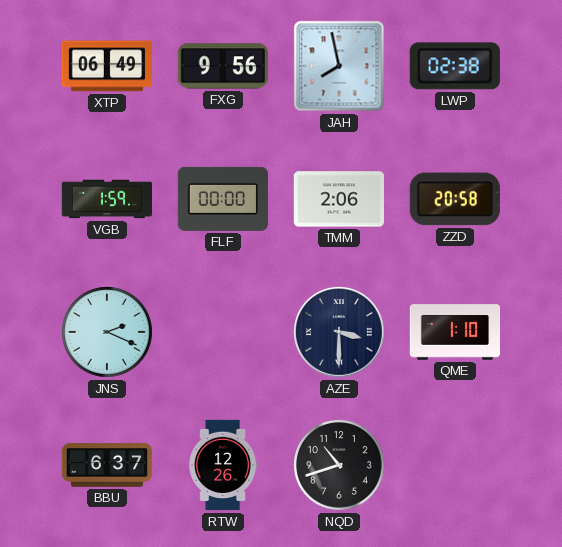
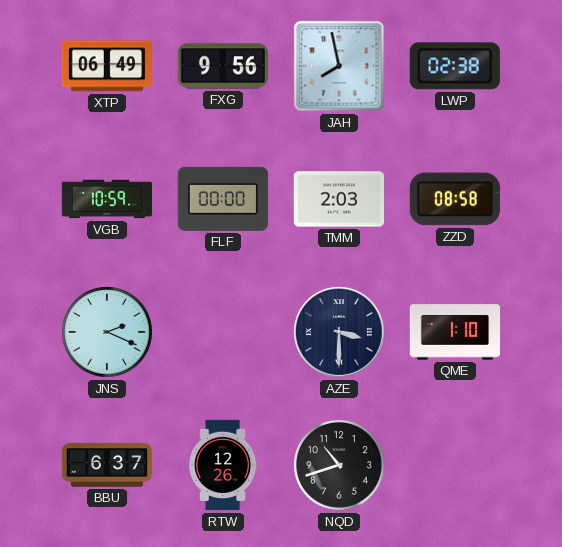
VGB: 1:59 -> 10:59 (106, 199)
TMM: 2:06 -> 2:03 (338, 199)
ZZD: 20:58 -> 08:58 (455, 199)
